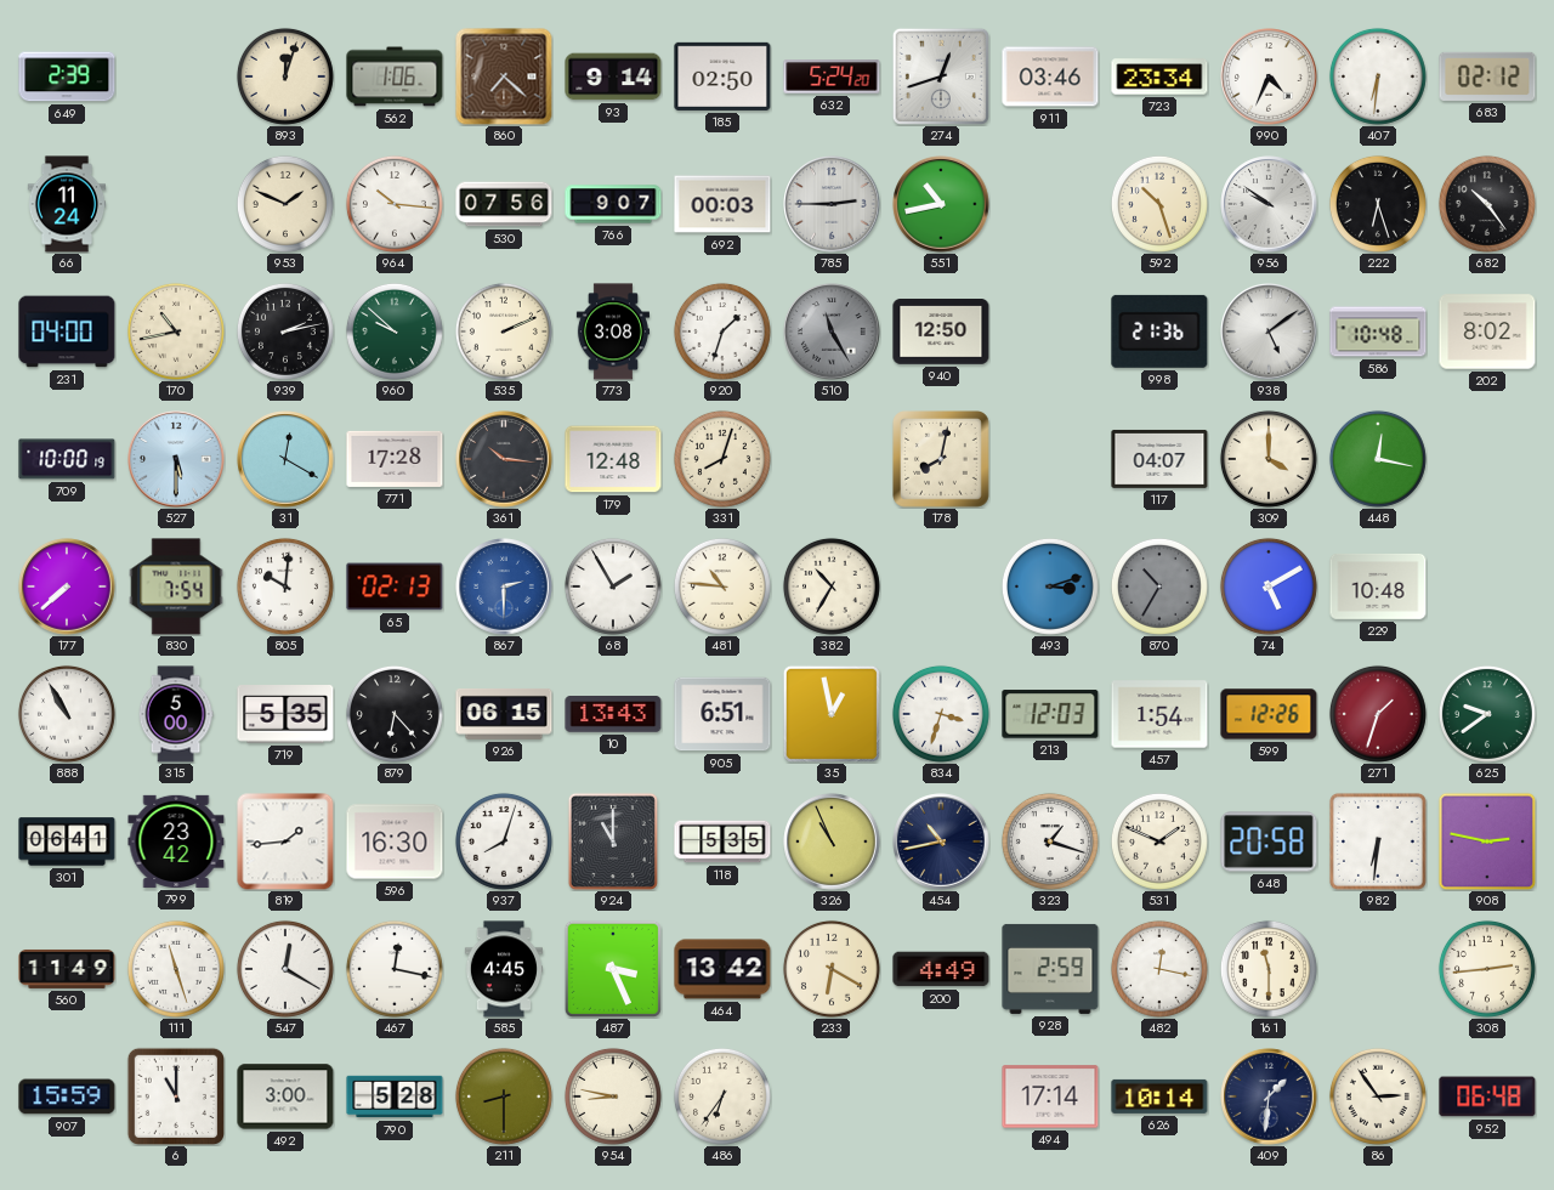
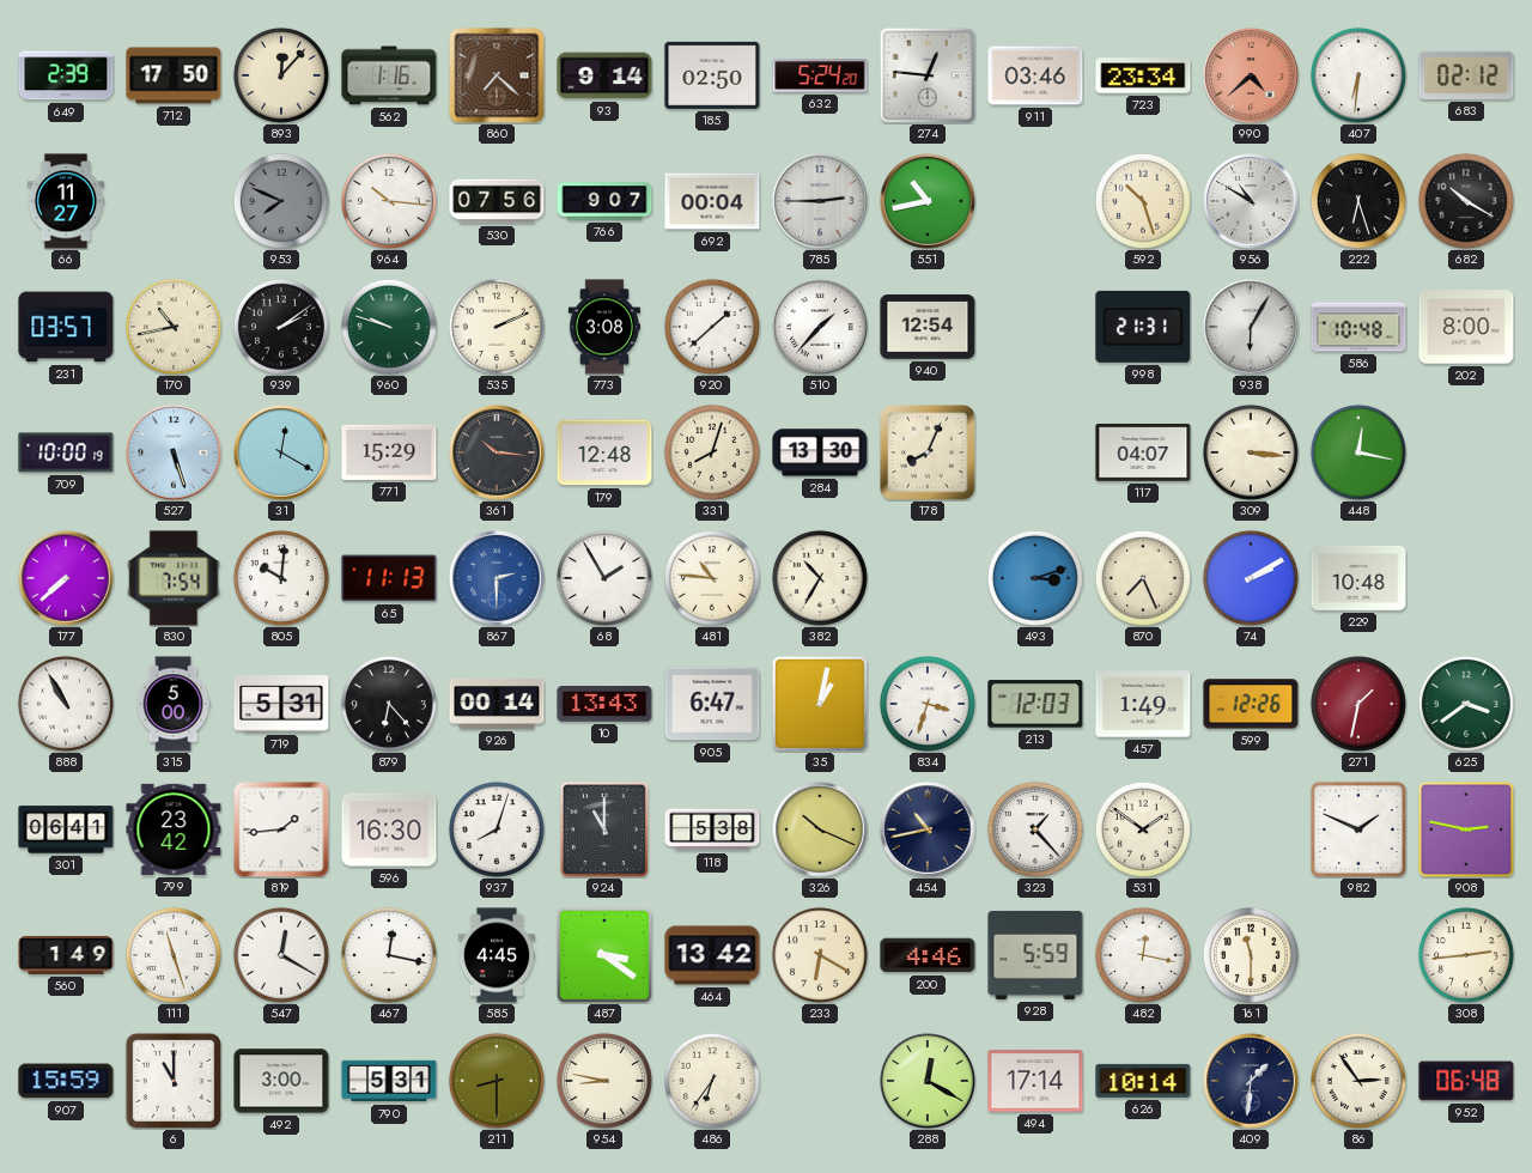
712: none -> 17:50 (174, 75)
893: 12:03 -> 12:07 (281, 75)
562: 1:06 -> 1:16 (389, 75)
274: 12:42 -> 12:46 (928, 75)
990: 4:34 -> 4:38 (1251, 75)
990 dial: white -> salmon (1251, 75)
66: 11:24 -> 11:27 (66, 201)
953: 1:49 -> 7:49 (281, 201)
953 dial: cream -> grey (281, 201)
692: 00:03 -> 00:04 (712, 201)
956: 9:51 -> 10:50 (1251, 201)
682: 10:24 -> 10:20 (1466, 201)
231: 04:00 -> 03:57 (66, 327)
939: 2:13 -> 2:09 (281, 327)
960: 9:52 -> 9:48 (389, 327)
920: 1:33 -> 1:38 (712, 327)
510: 11:25 -> 1:37 (820, 327)
510 dial: grey -> white (820, 327)
940: 12:50 -> 12:54 (928, 328)
998: 21:36 -> 21:31 (1143, 327)
938: 5:09 -> 6:05 (1251, 327)
202: 8:02 -> 8:00 (1466, 327)
527: 5:30 -> 5:27 (174, 452)
771: 17:28 -> 15:29 (389, 452)
284: none -> 13:30 (820, 452)
178: 8:02 -> 8:04 (929, 454)
309: 4:00 -> 3:16 (1251, 452)
65: 02:13 -> 11:13 (389, 578)
870: 10:35 -> 7:26 (1143, 578)
870 dial: grey -> cream (1143, 578)
74: 5:10 -> 2:10 (1251, 578)
719: 5:35 -> 5:31 (281, 705)
926: 06:15 -> 00:14 (497, 704)
905: 6:51 -> 6:47 (712, 704)
35: 12:58 -> 1:02 (820, 704)
457: 1:54 -> 1:49 (1143, 704)
271: 1:33 -> 1:32 (1358, 704)
625: 9:39 -> 3:39 (1466, 704)
118: 5:35 -> 5:38 (712, 829)
326: 10:56 -> 10:19 (820, 829)
323: 1:18 -> 1:23 (1035, 829)
531: 1:49 -> 1:51 (1143, 829)
648: 20:58 -> none (1269, 841)
982: 6:31 -> 1:49 (1358, 829)
560: 11:49 -> 1:49 (66, 955)
487: 3:26 -> 3:21 (604, 955)
200: 4:49 -> 4:46 (928, 955)
928: 2:59 -> 5:59 (1035, 955)
790: 5:28 -> 5:31 (389, 1081)
288: none -> 12:20 (928, 1081)
